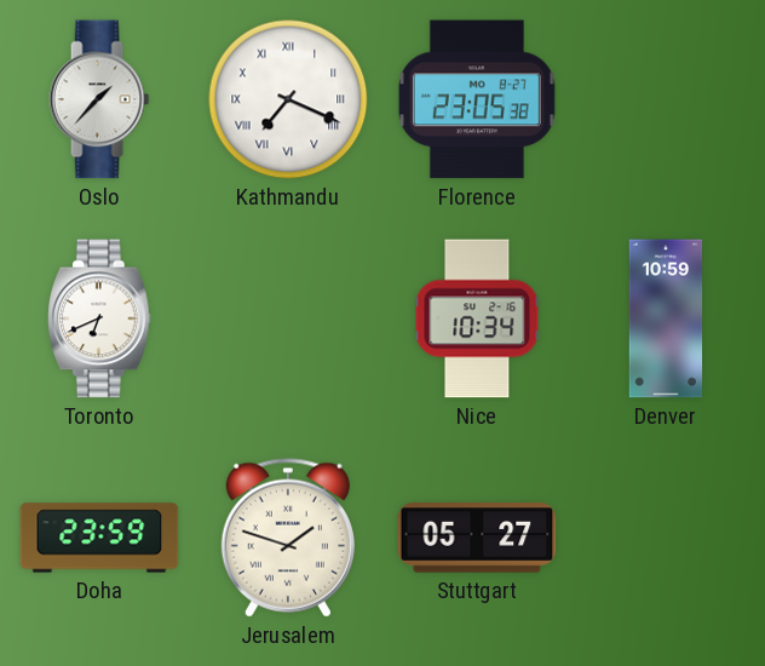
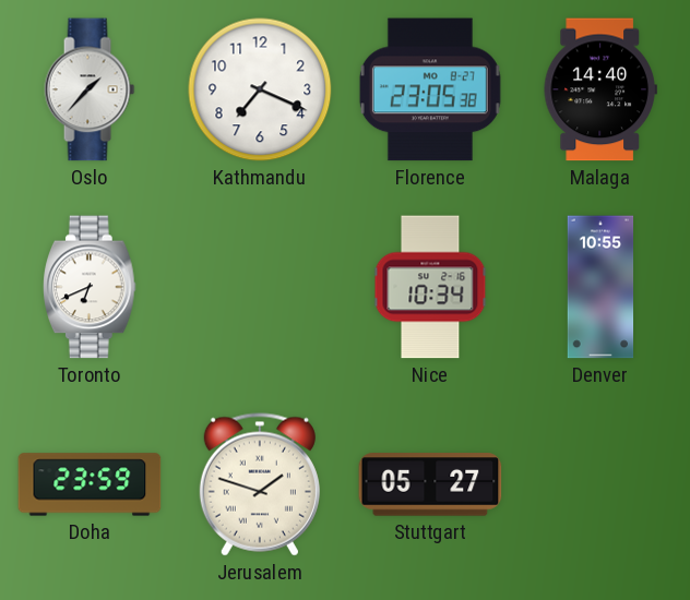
Kathmandu numerals: Roman -> Arabic (260, 89)
Malaga: none -> 14:40 (600, 89)
Denver: 10:59 -> 10:55 (600, 287)
